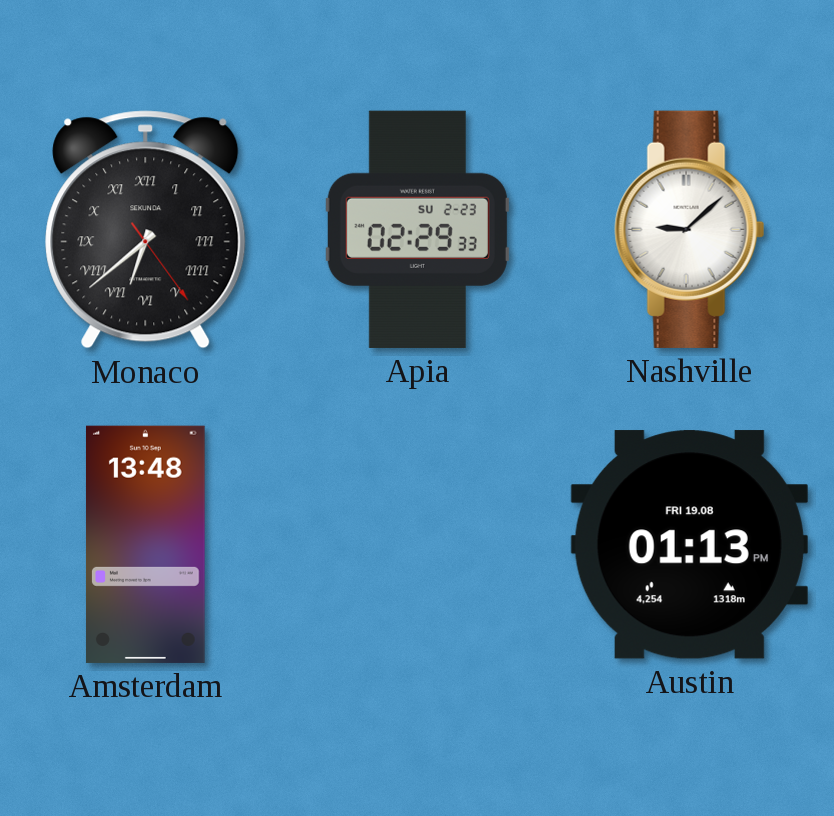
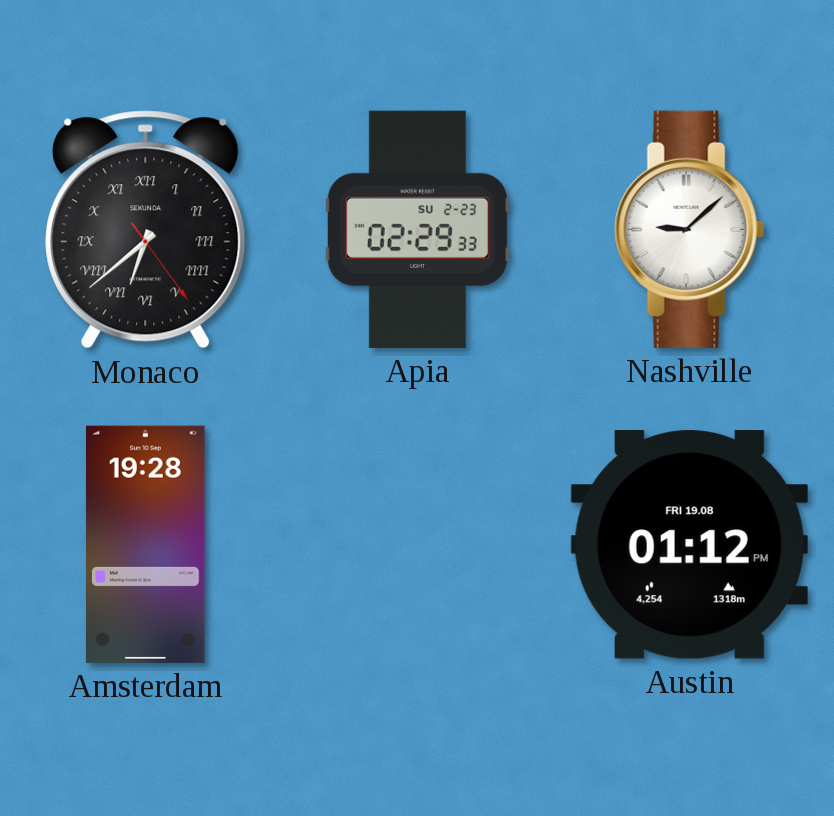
Amsterdam: 13:48 -> 19:28 (145, 544)
Austin: 01:13 -> 01:12 (689, 545)
